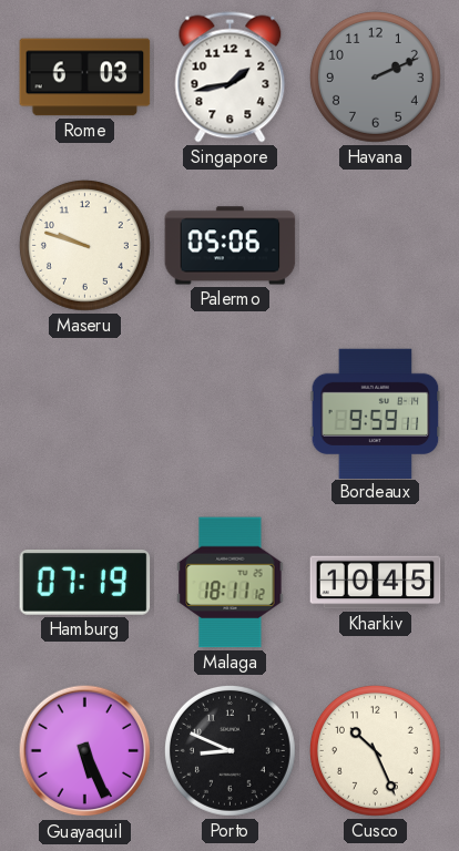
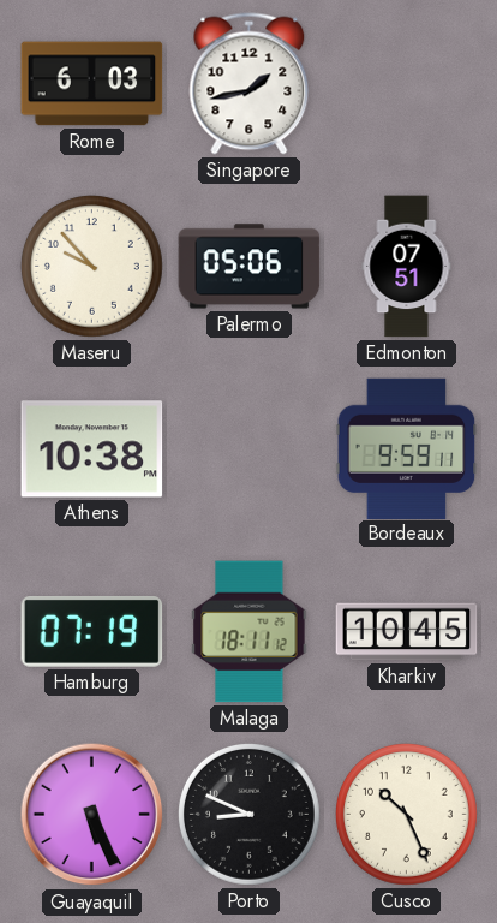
Havana: 2:11 -> none (375, 76)
Maseru: 9:48 -> 9:53 (91, 266)
Edmonton: none -> 07:51 (407, 267)
Athens: none -> 10:38 (92, 449)
